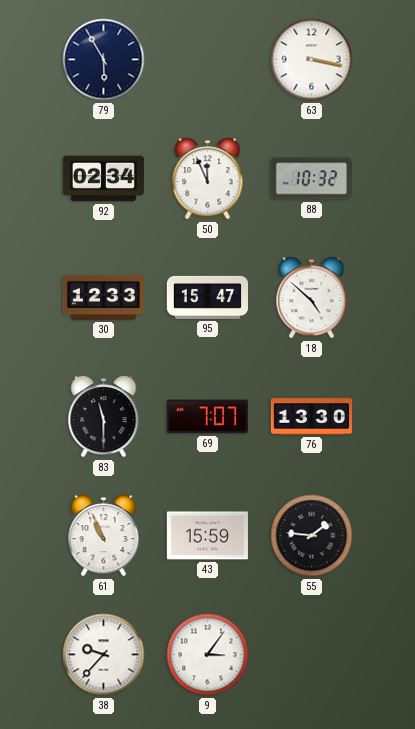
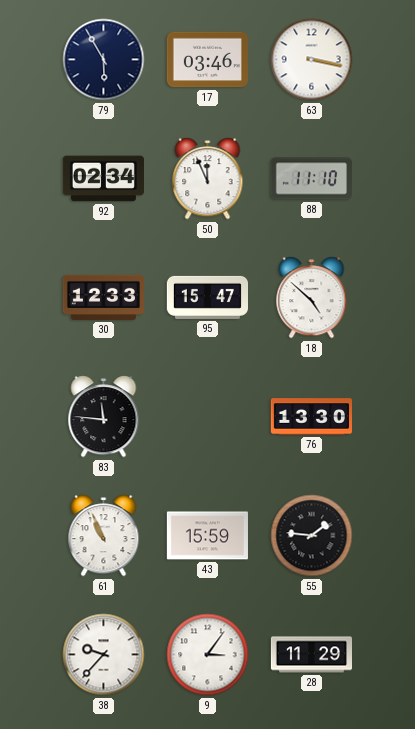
17: none -> 03:46 (207, 60)
88: 10:32 -> 11:10 (311, 179)
83: 11:30 -> 11:46 (104, 417)
69: 7:07 -> none (207, 417)
28: none -> 11:29 (311, 655)
